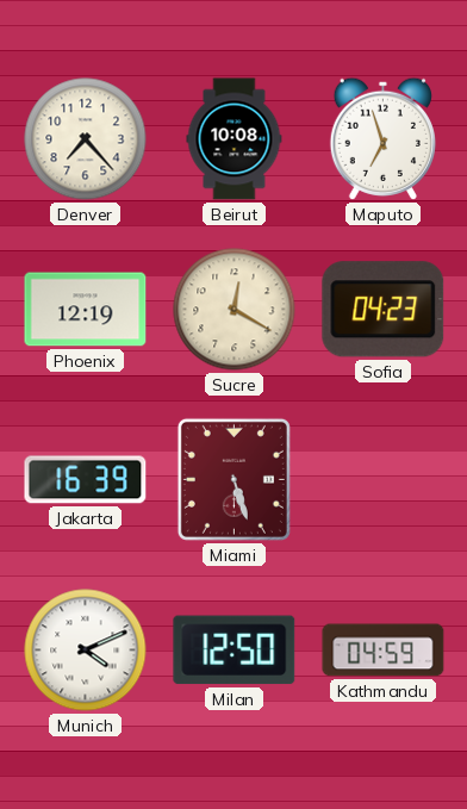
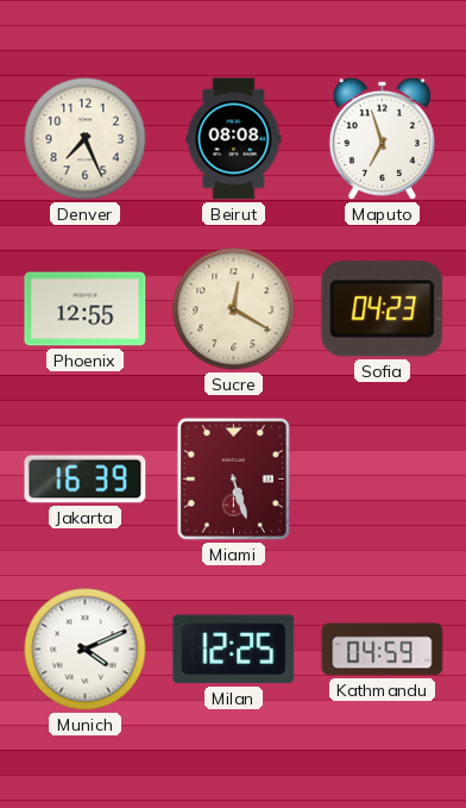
Denver: 7:23 -> 7:26 (86, 139)
Beirut: 10:08 -> 08:08 (234, 139)
Phoenix: 12:19 -> 12:55 (86, 309)
Milan: 12:50 -> 12:25 (234, 650)
